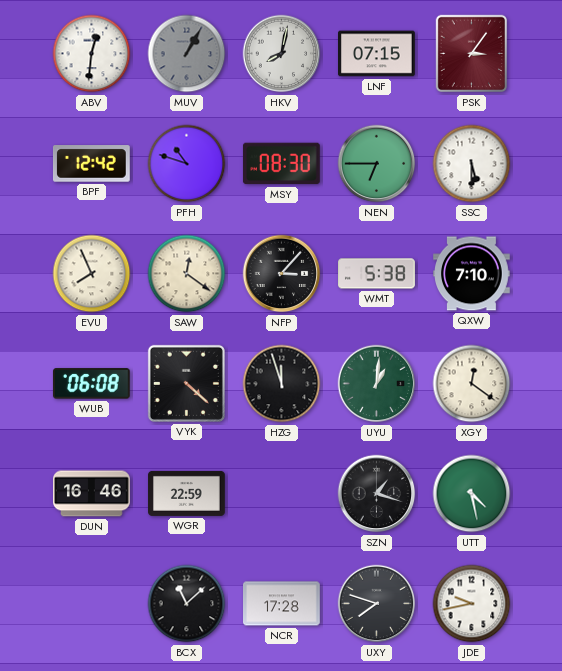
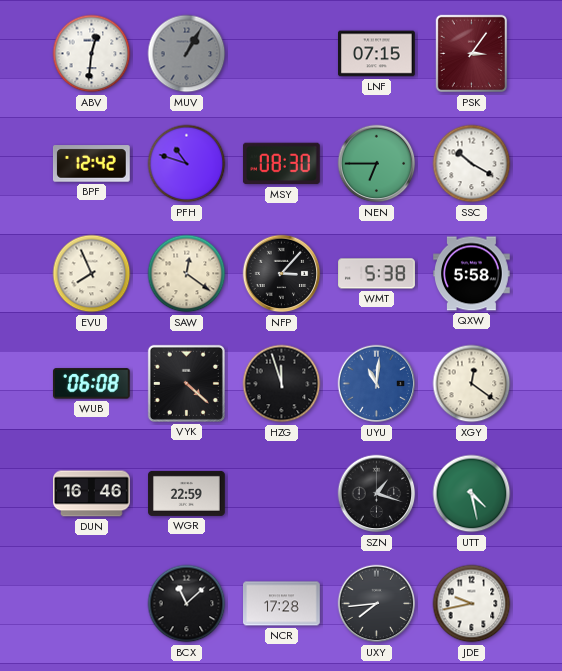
HKV: 8:02 -> none (282, 54)
SSC: 5:30 -> 10:20 (472, 164)
QXW: 7:10 -> 5:58 (472, 274)
UYU: 1:01 -> 11:01 (377, 384)
UYU dial: green -> blue (377, 384)
UXY: 7:48 -> 7:44 (377, 604)
